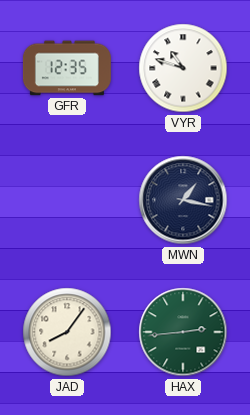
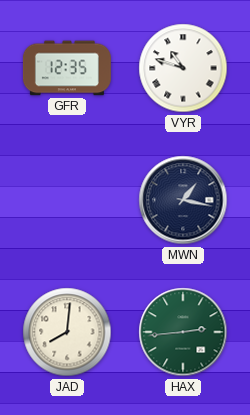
JAD: 8:06 -> 8:01 (67, 332)
